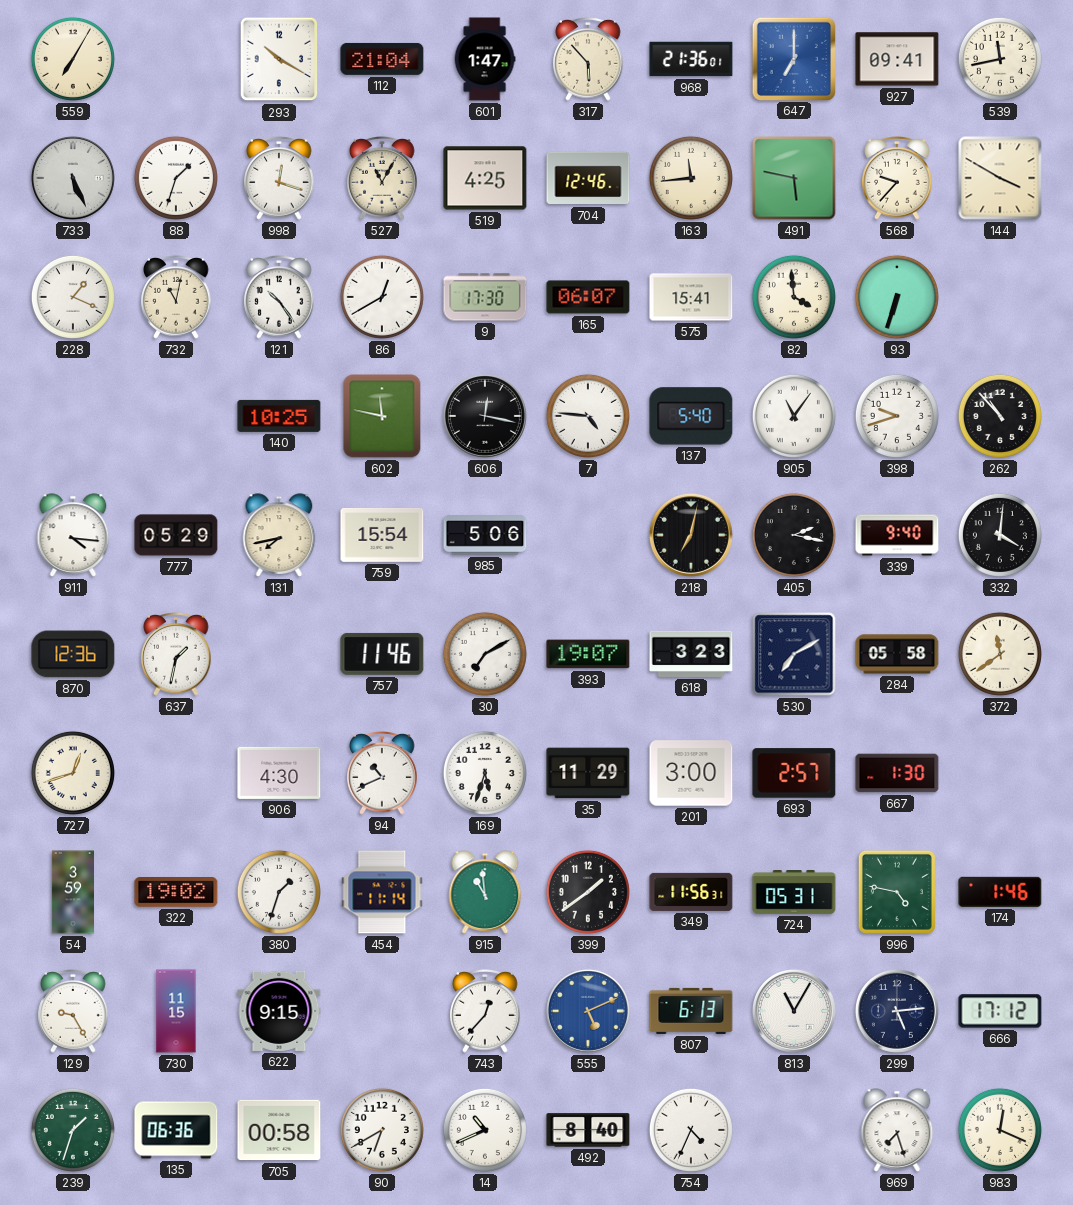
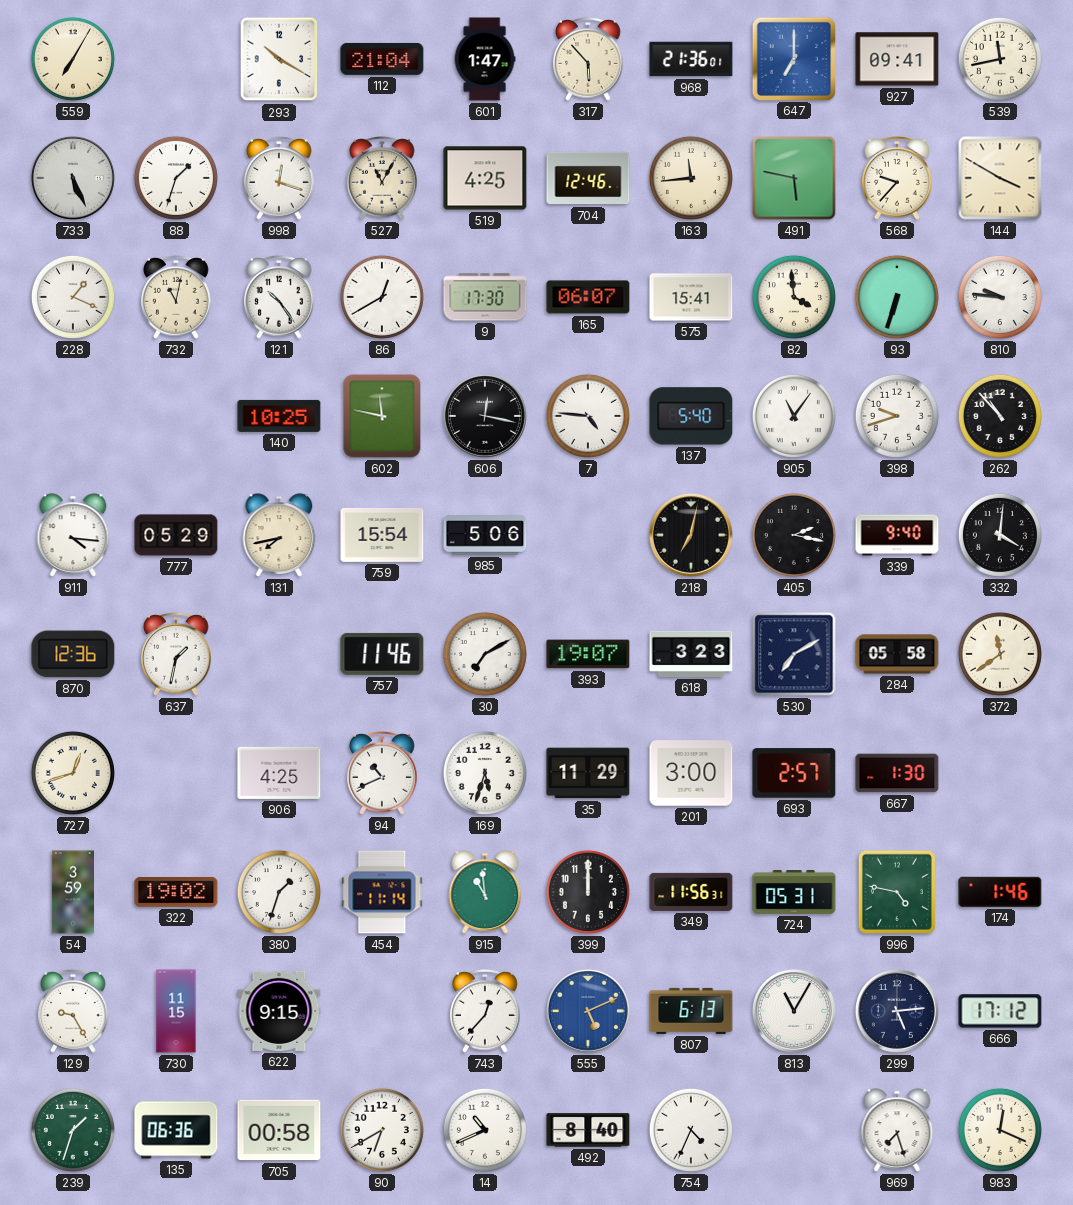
810: none -> 9:46 (1000, 297)
906: 4:30 -> 4:25 (279, 773)
399: 1:39 -> 12:00 (588, 892)
